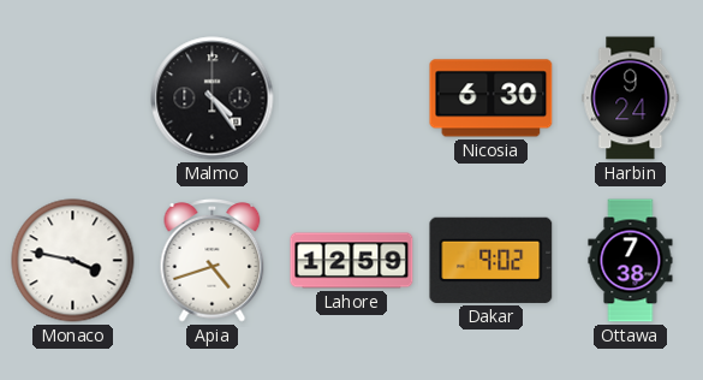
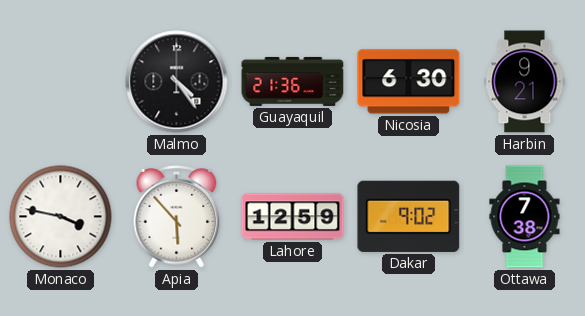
Guayaquil: none -> 21:36 (293, 81)
Harbin: 9:24 -> 9:21 (525, 82)
Apia: 4:42 -> 5:53 (177, 217)
